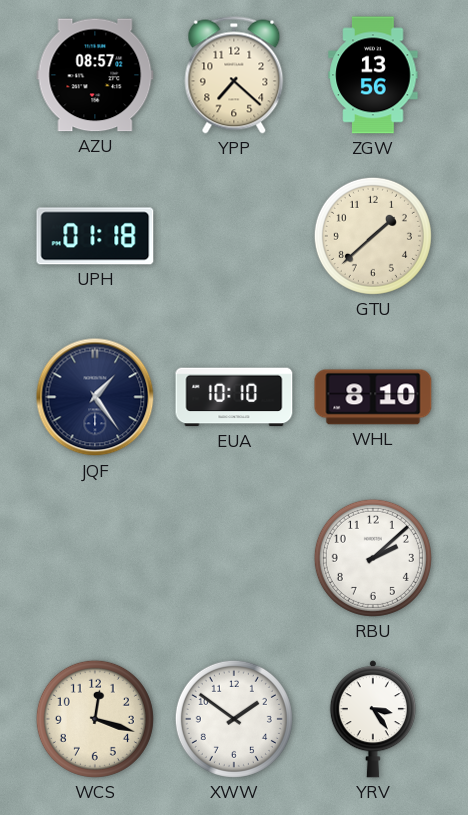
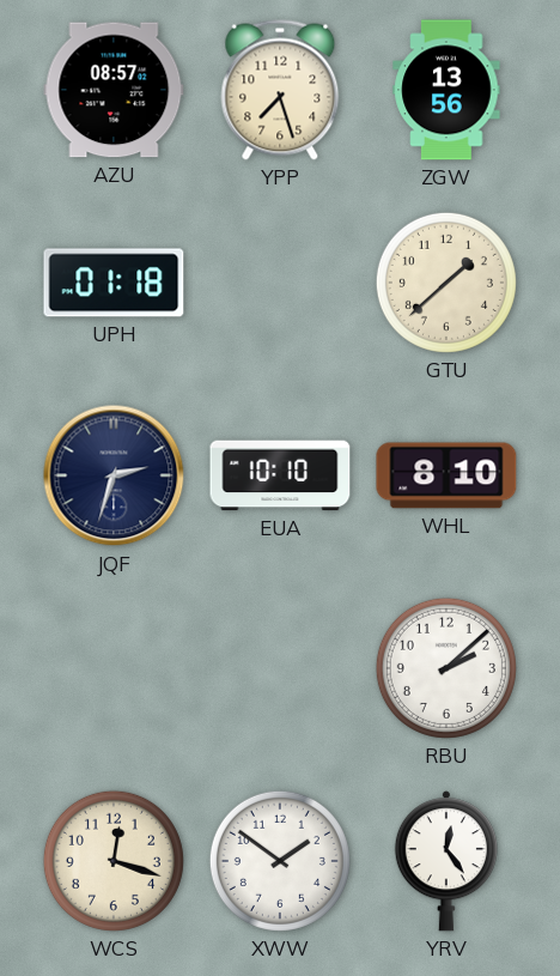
YPP: 7:22 -> 7:27 (280, 90)
JQF: 1:24 -> 2:33 (114, 475)
YRV: 3:24 -> 12:24 (446, 861)
